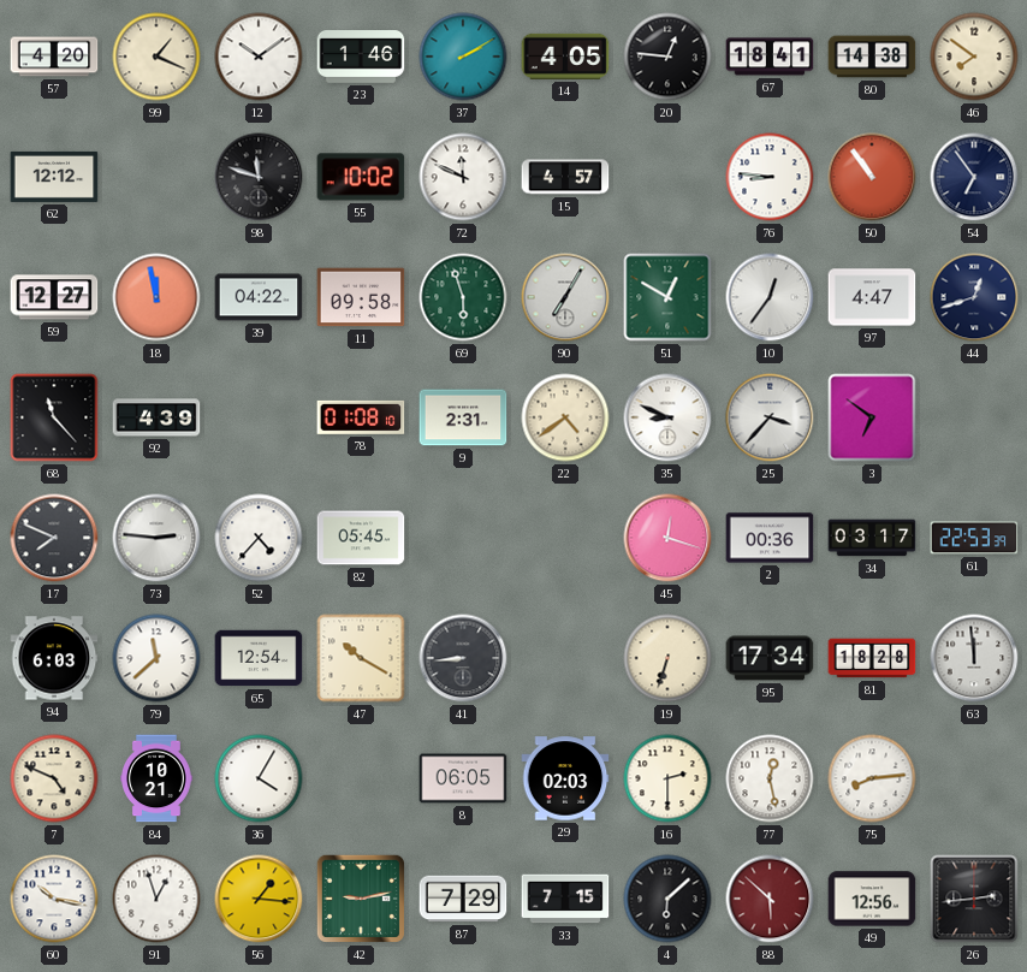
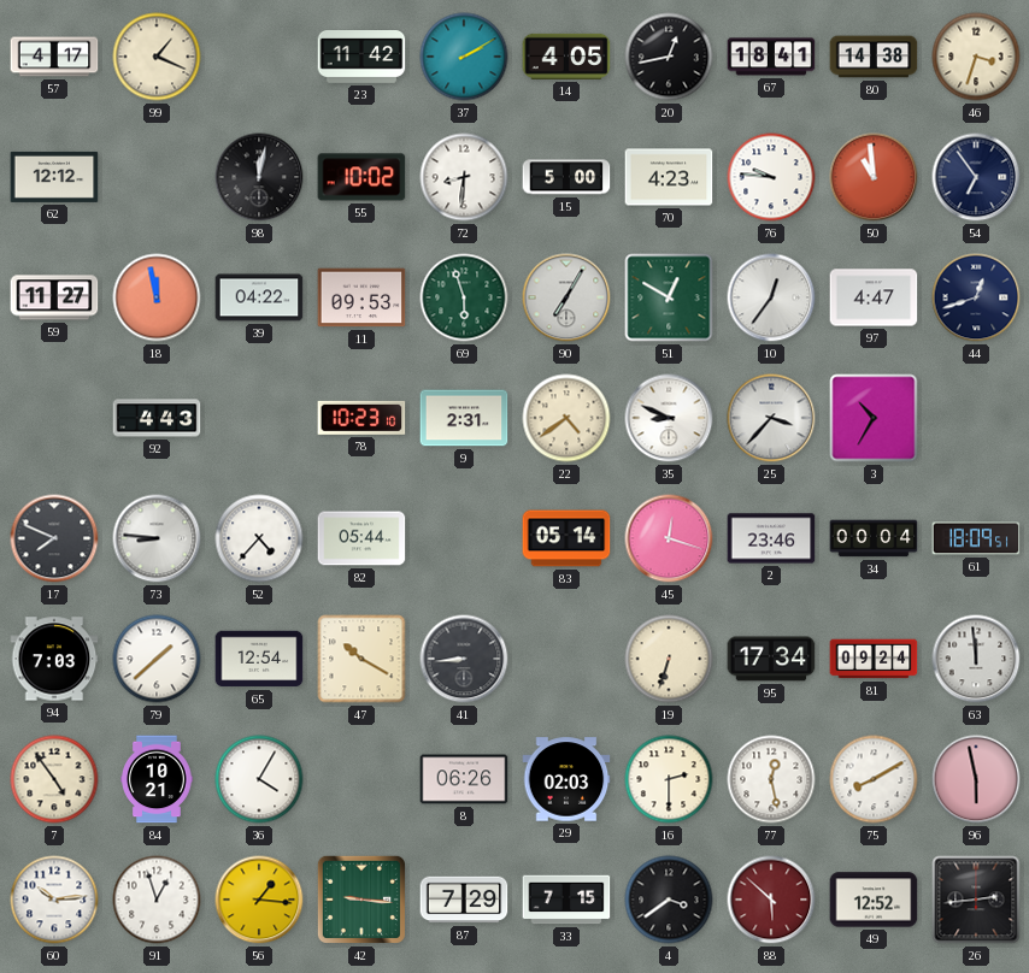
57: 4:20 -> 4:17 (54, 57)
12: 10:09 -> none (259, 57)
23: 1:46 -> 11:42 (361, 58)
20: 12:46 -> 12:43 (669, 57)
46: 7:51 -> 3:33 (976, 57)
98: 11:48 -> 12:02 (259, 177)
72: 11:49 -> 8:31 (464, 177)
15: 4:57 -> 5:00 (566, 177)
70: none -> 4:23 (669, 177)
76: 8:46 -> 9:46 (771, 177)
50: 10:54 -> 10:59 (874, 177)
59: 12:27 -> 11:27 (54, 297)
11: 09:58 -> 09:53 (361, 297)
68: 11:23 -> none (54, 417)
92: 4:39 -> 4:43 (157, 418)
78: 01:08 -> 10:23 (361, 418)
3: 6:51 -> 10:35 (874, 418)
73: 2:46 -> 8:46 (157, 538)
82: 05:45 -> 05:44 (361, 538)
83: none -> 05:14 (566, 538)
2: 00:36 -> 23:46 (771, 538)
34: 03:17 -> 00:04 (874, 538)
61: 22:53 -> 18:09 (976, 538)
94: 6:03 -> 7:03 (54, 659)
79: 11:38 -> 1:38 (157, 659)
81: 18:28 -> 09:24 (874, 659)
7: 4:49 -> 4:54 (54, 779)
8: 06:05 -> 06:26 (464, 779)
75: 8:14 -> 8:10 (874, 779)
96: none -> 5:58 (976, 779)
60: 10:17 -> 10:14 (54, 900)
42: 9:13 -> 9:16 (361, 900)
4: 6:08 -> 3:39 (669, 900)
49: 12:56 -> 12:52 (874, 900)
